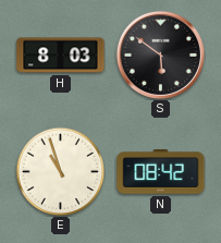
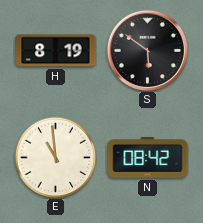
H: 8:03 -> 8:19 (56, 51)
E: 10:57 -> 10:59 (55, 157)
